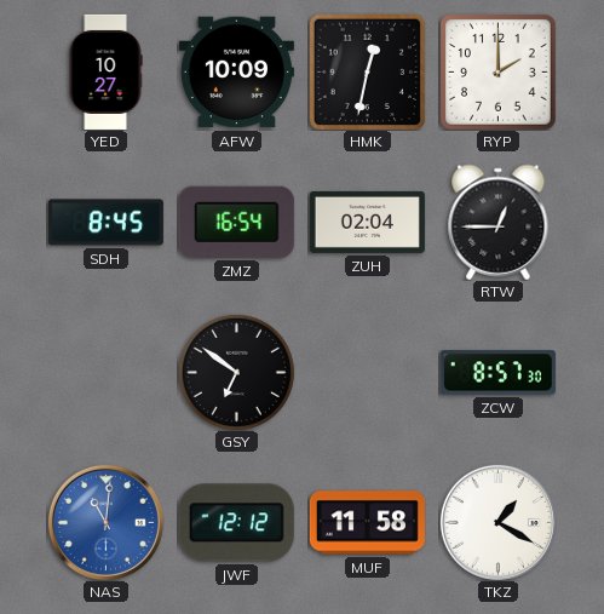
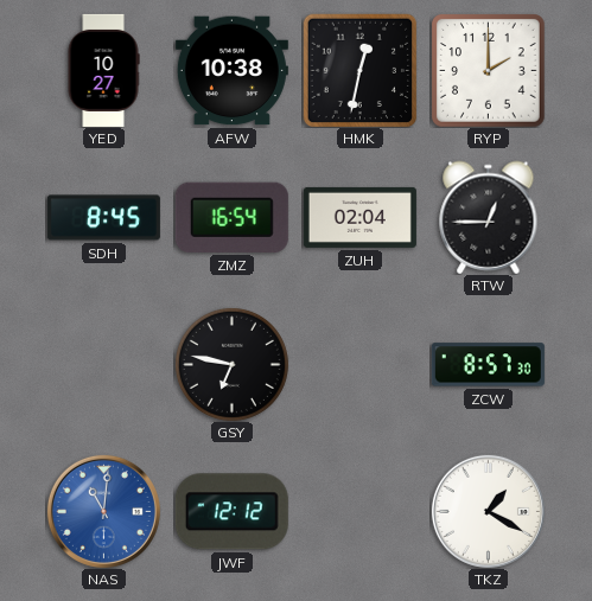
AFW: 10:09 -> 10:38 (231, 71)
GSY: 6:51 -> 6:47 (231, 364)
MUF: 11:58 -> none (367, 523)
